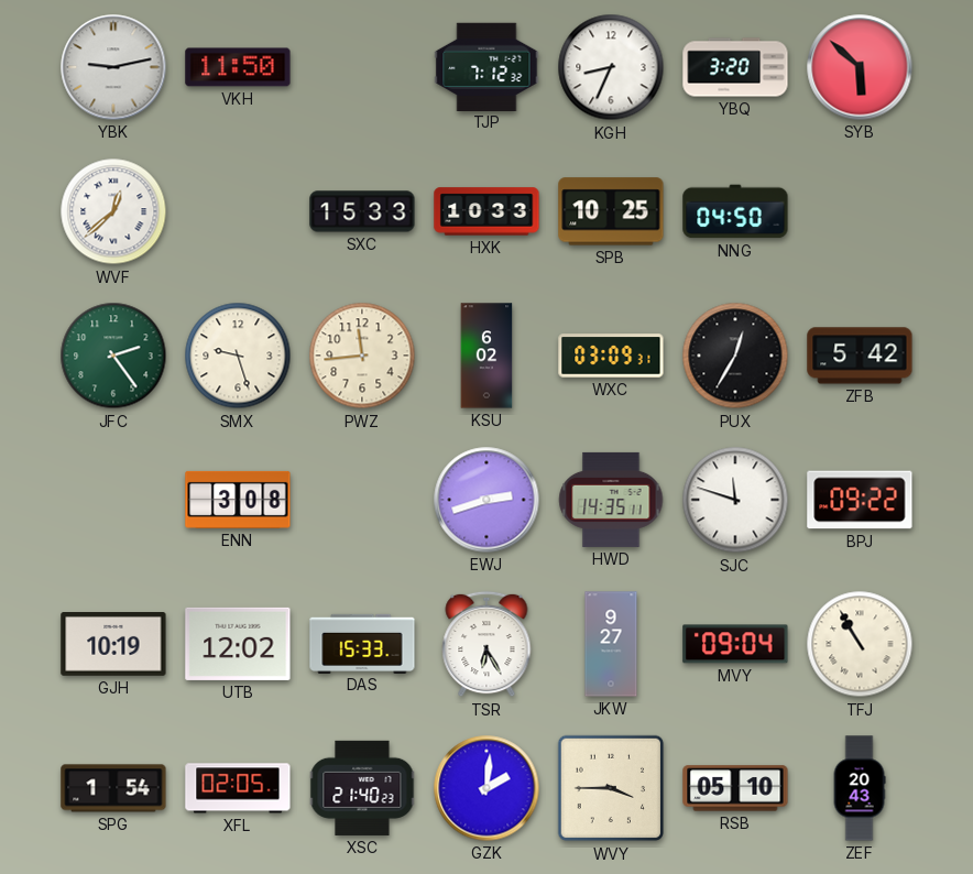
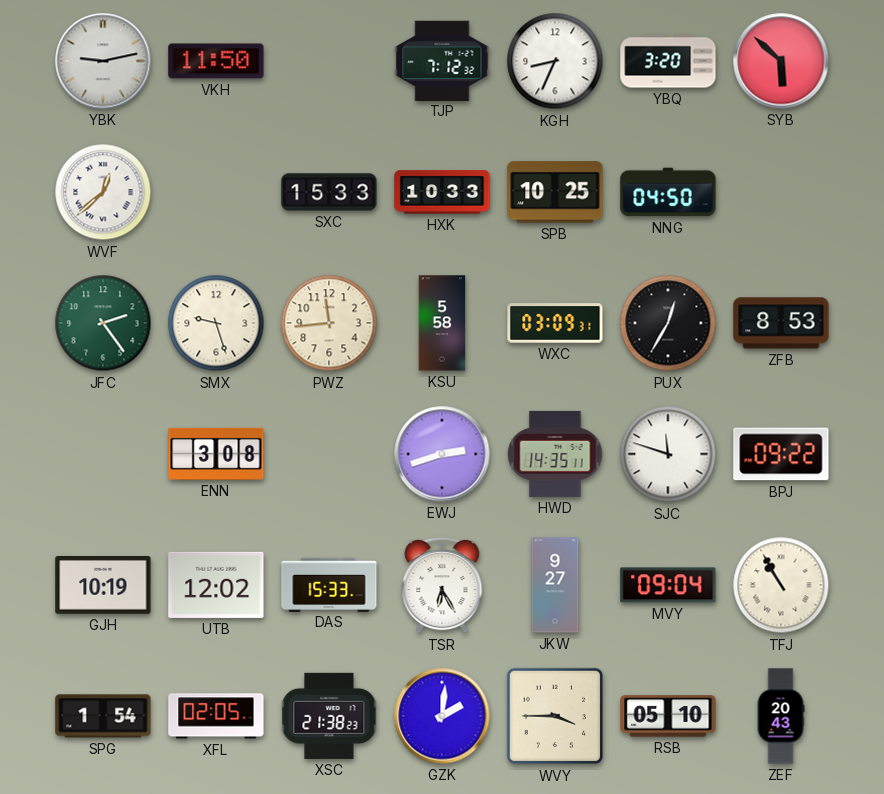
KSU: 6:02 -> 5:58 (442, 323)
ZFB: 5:42 -> 8:53 (781, 323)
XSC: 21:40 -> 21:38 (329, 716)
